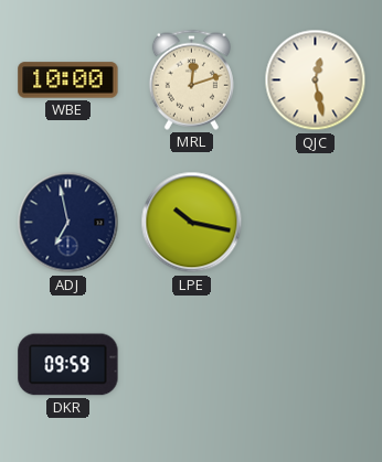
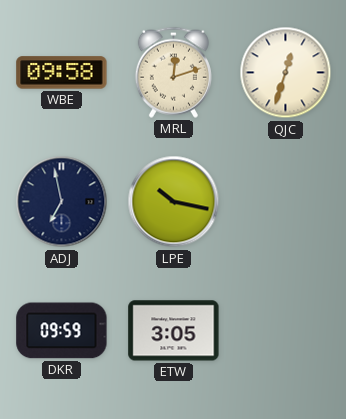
WBE: 10:00 -> 09:58 (62, 73)
QJC: 12:28 -> 12:33 (286, 73)
ETW: none -> 3:05 (174, 331)
